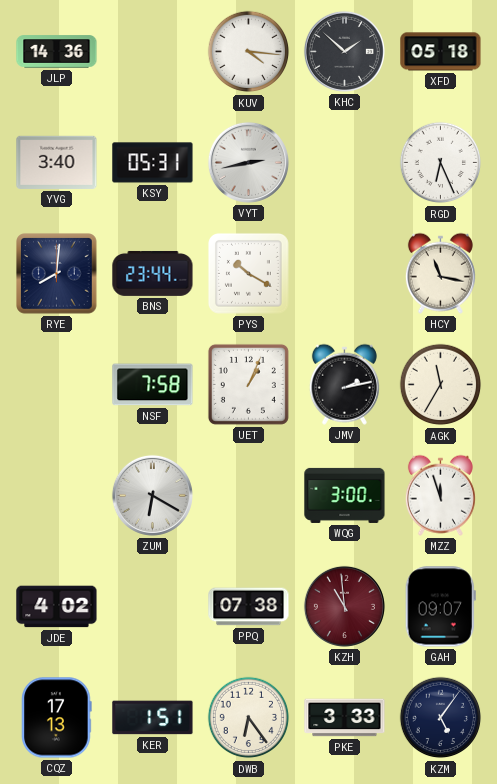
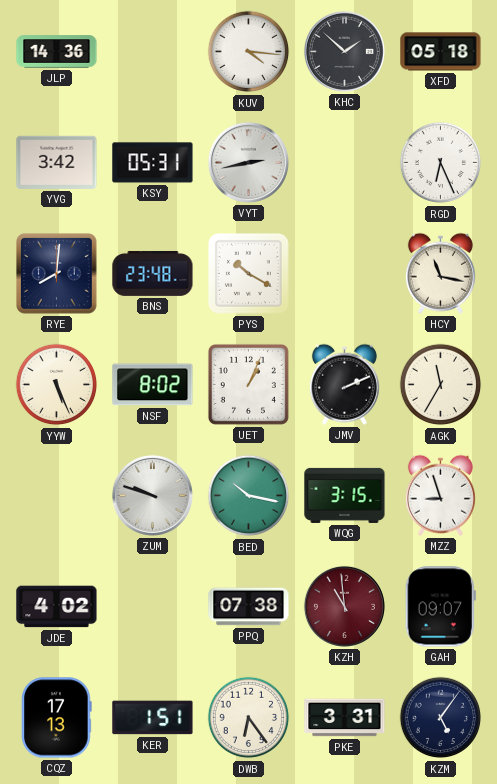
YVG: 3:40 -> 3:42 (57, 162)
BNS: 23:44 -> 23:48 (153, 273)
YYW: none -> 5:26 (57, 385)
NSF: 7:58 -> 8:02 (153, 385)
JMV: 2:13 -> 2:11 (344, 384)
ZUM: 6:20 -> 9:48 (152, 495)
BED: none -> 10:17 (249, 496)
WQG: 3:00 -> 3:15 (345, 495)
MZZ: 11:57 -> 8:57 (440, 495)
PKE: 3:33 -> 3:31 (345, 718)
